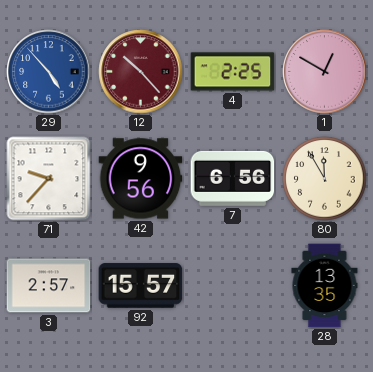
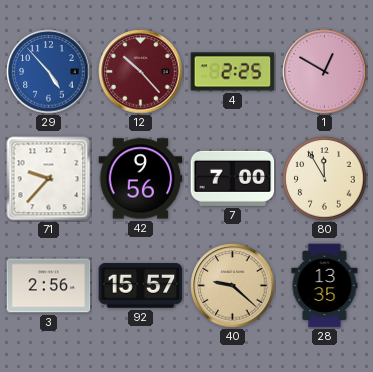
7: 6:56 -> 7:00 (233, 178)
3: 2:57 -> 2:56 (49, 286)
40: none -> 9:22 (233, 286)
